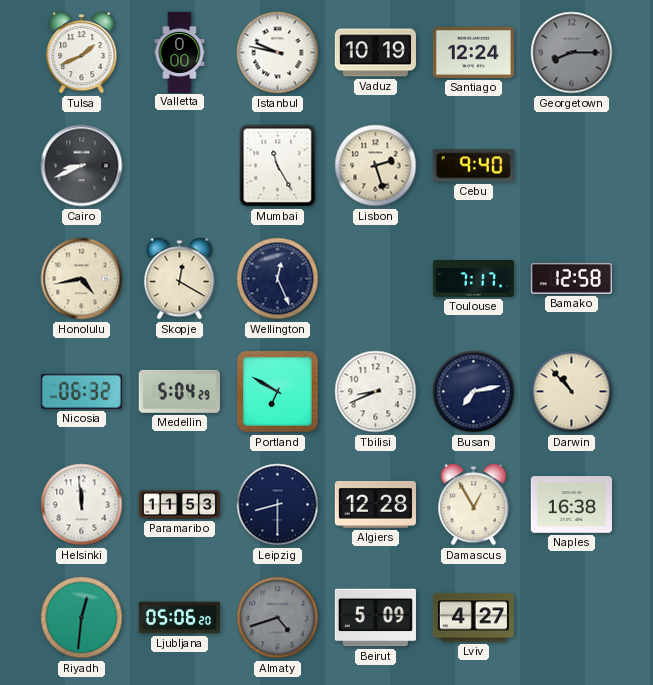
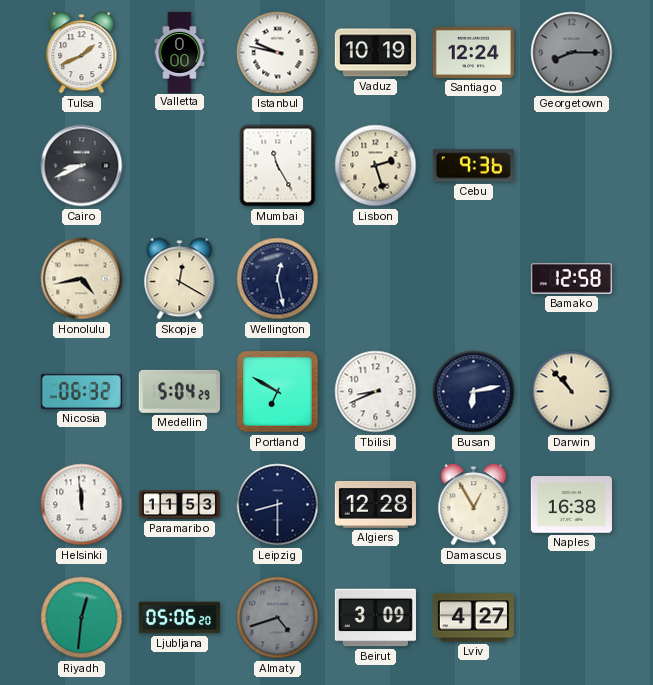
Cebu: 9:40 -> 9:36 (473, 166)
Wellington: 12:26 -> 12:28 (278, 279)
Toulouse: 7:17 -> none (473, 279)
Busan: 7:13 -> 6:13 (474, 392)
Beirut: 5:09 -> 3:09 (375, 618)
